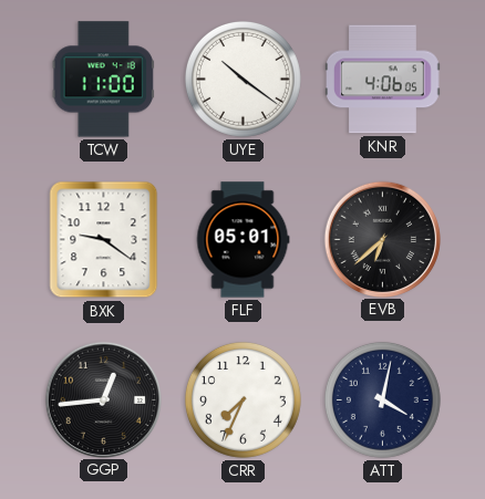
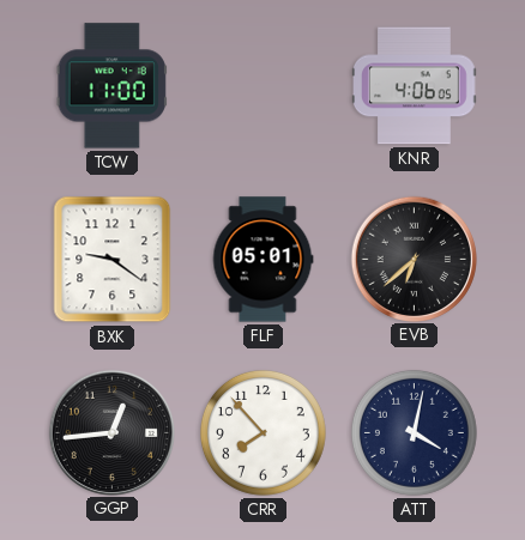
UYE: 10:21 -> none (242, 79)
CRR: 7:34 -> 7:53 (262, 432)
